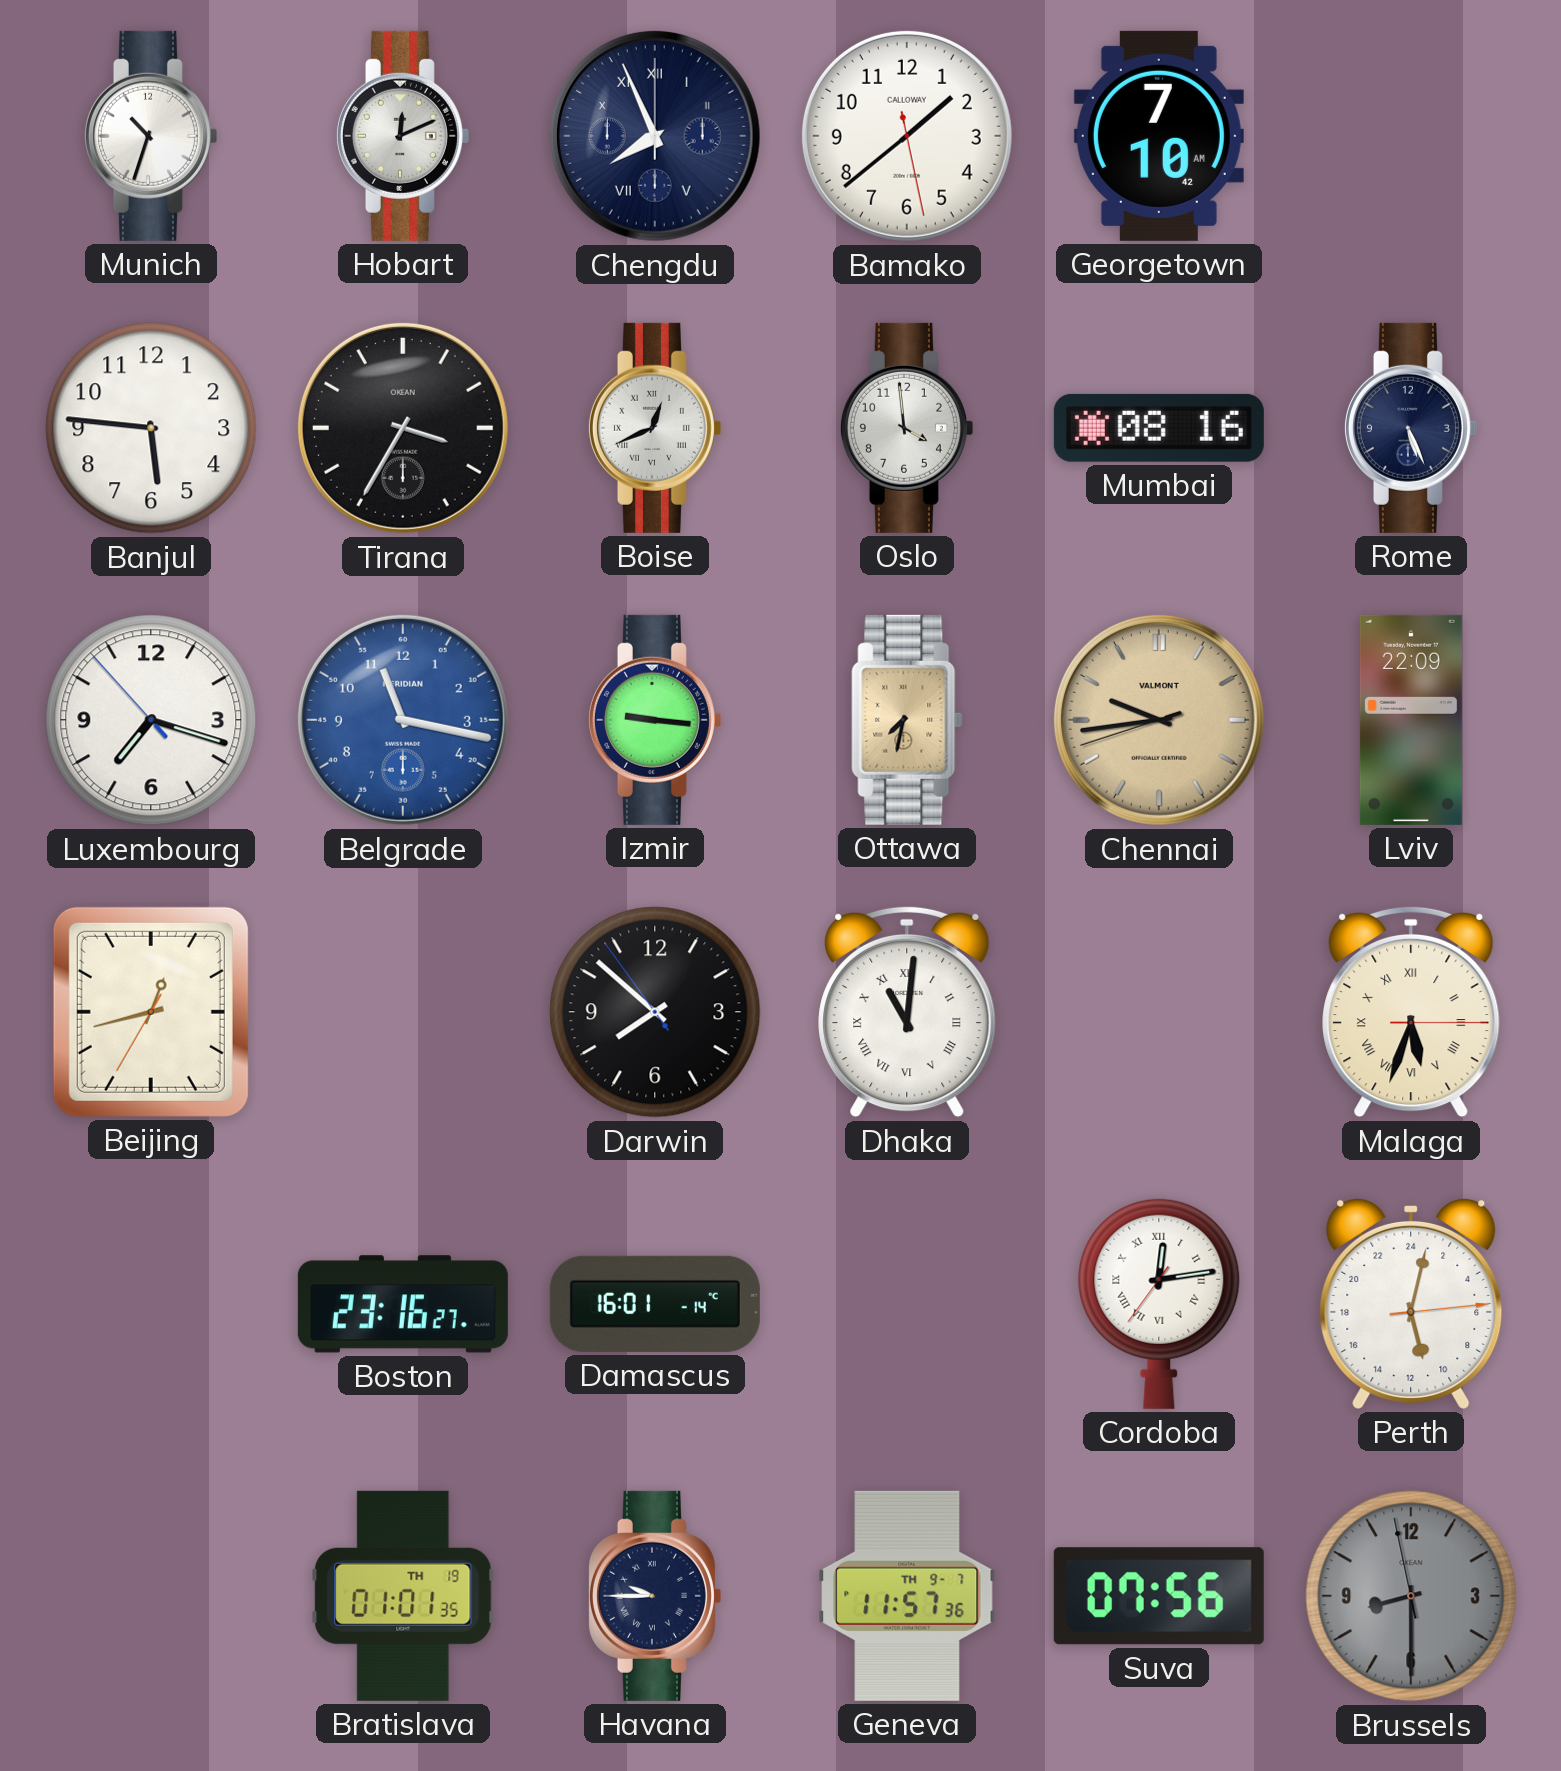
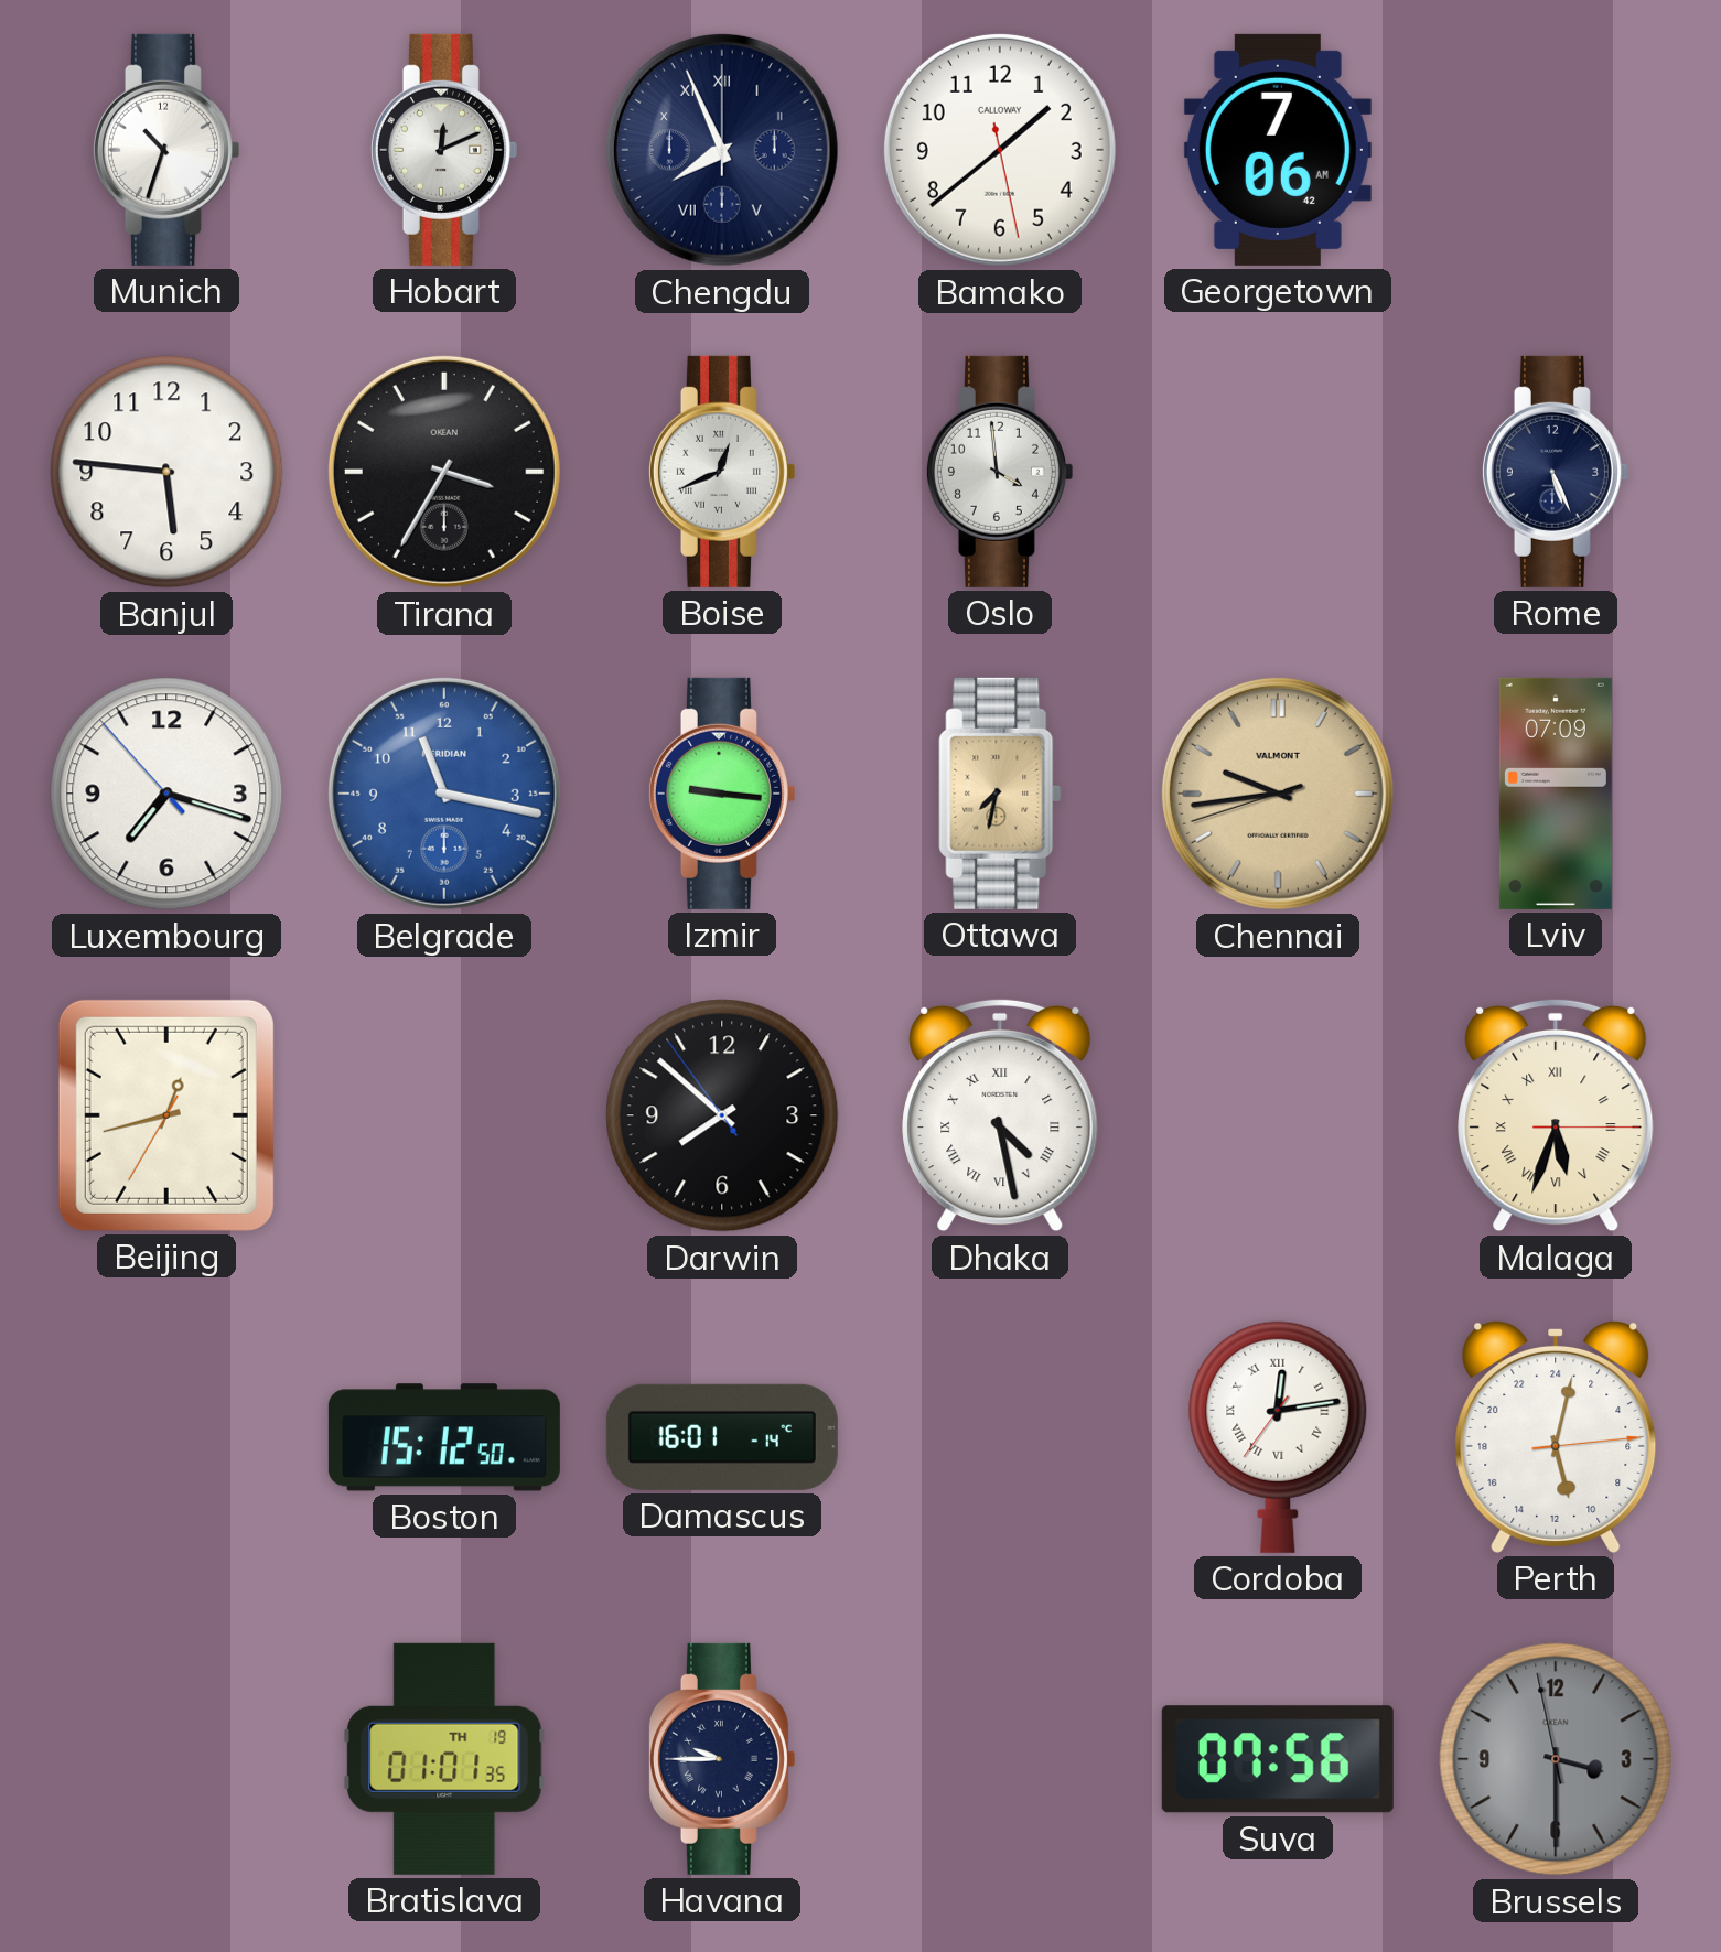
Georgetown: 7:10 -> 7:06 (1278, 150)
Mumbai: 08:16 -> none (1159, 428)
Lviv: 22:09 -> 07:09 (1556, 794)
Dhaka: 11:01 -> 4:28 (1000, 1115)
Boston: 23:16 -> 15:12 (444, 1437)
Geneva: 11:57 -> none (907, 1596)
Brussels: 8:29 -> 3:29 (1556, 1759)
